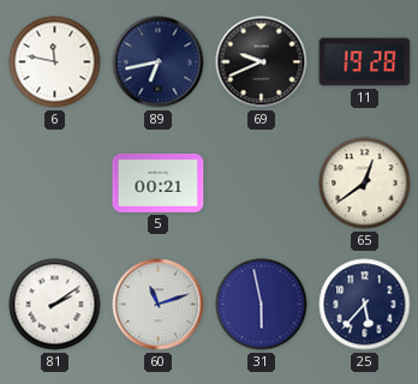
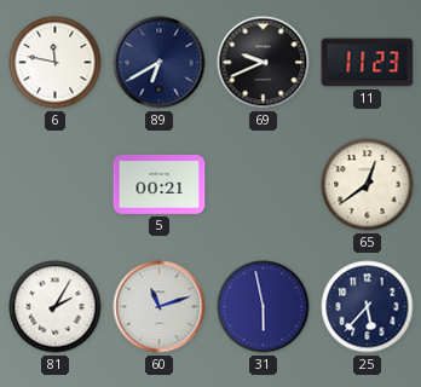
89: 6:43 -> 6:40 (160, 63)
11: 19:28 -> 11:23 (368, 63)
81: 2:09 -> 2:05 (56, 307)
